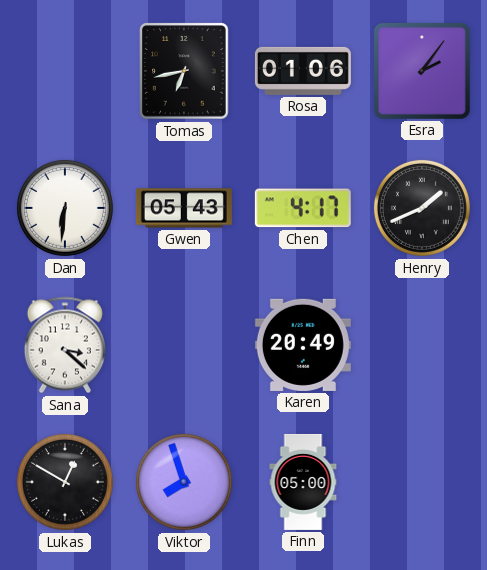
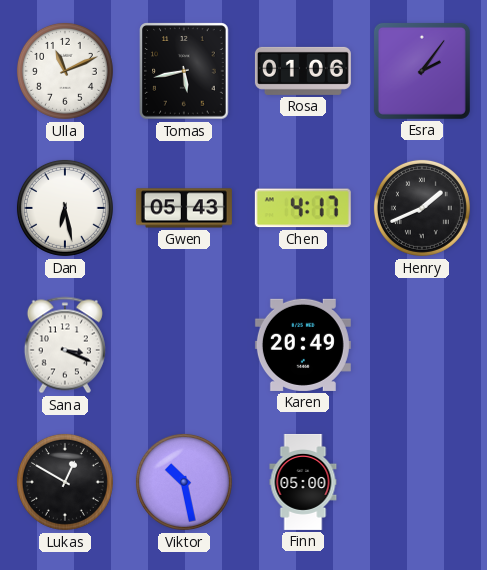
Ulla: none -> 11:11 (65, 71)
Tomas: 6:43 -> 5:43 (184, 71)
Dan: 6:31 -> 6:28 (65, 208)
Sana: 3:22 -> 3:19 (65, 345)
Viktor: 7:57 -> 10:28 (184, 482)
